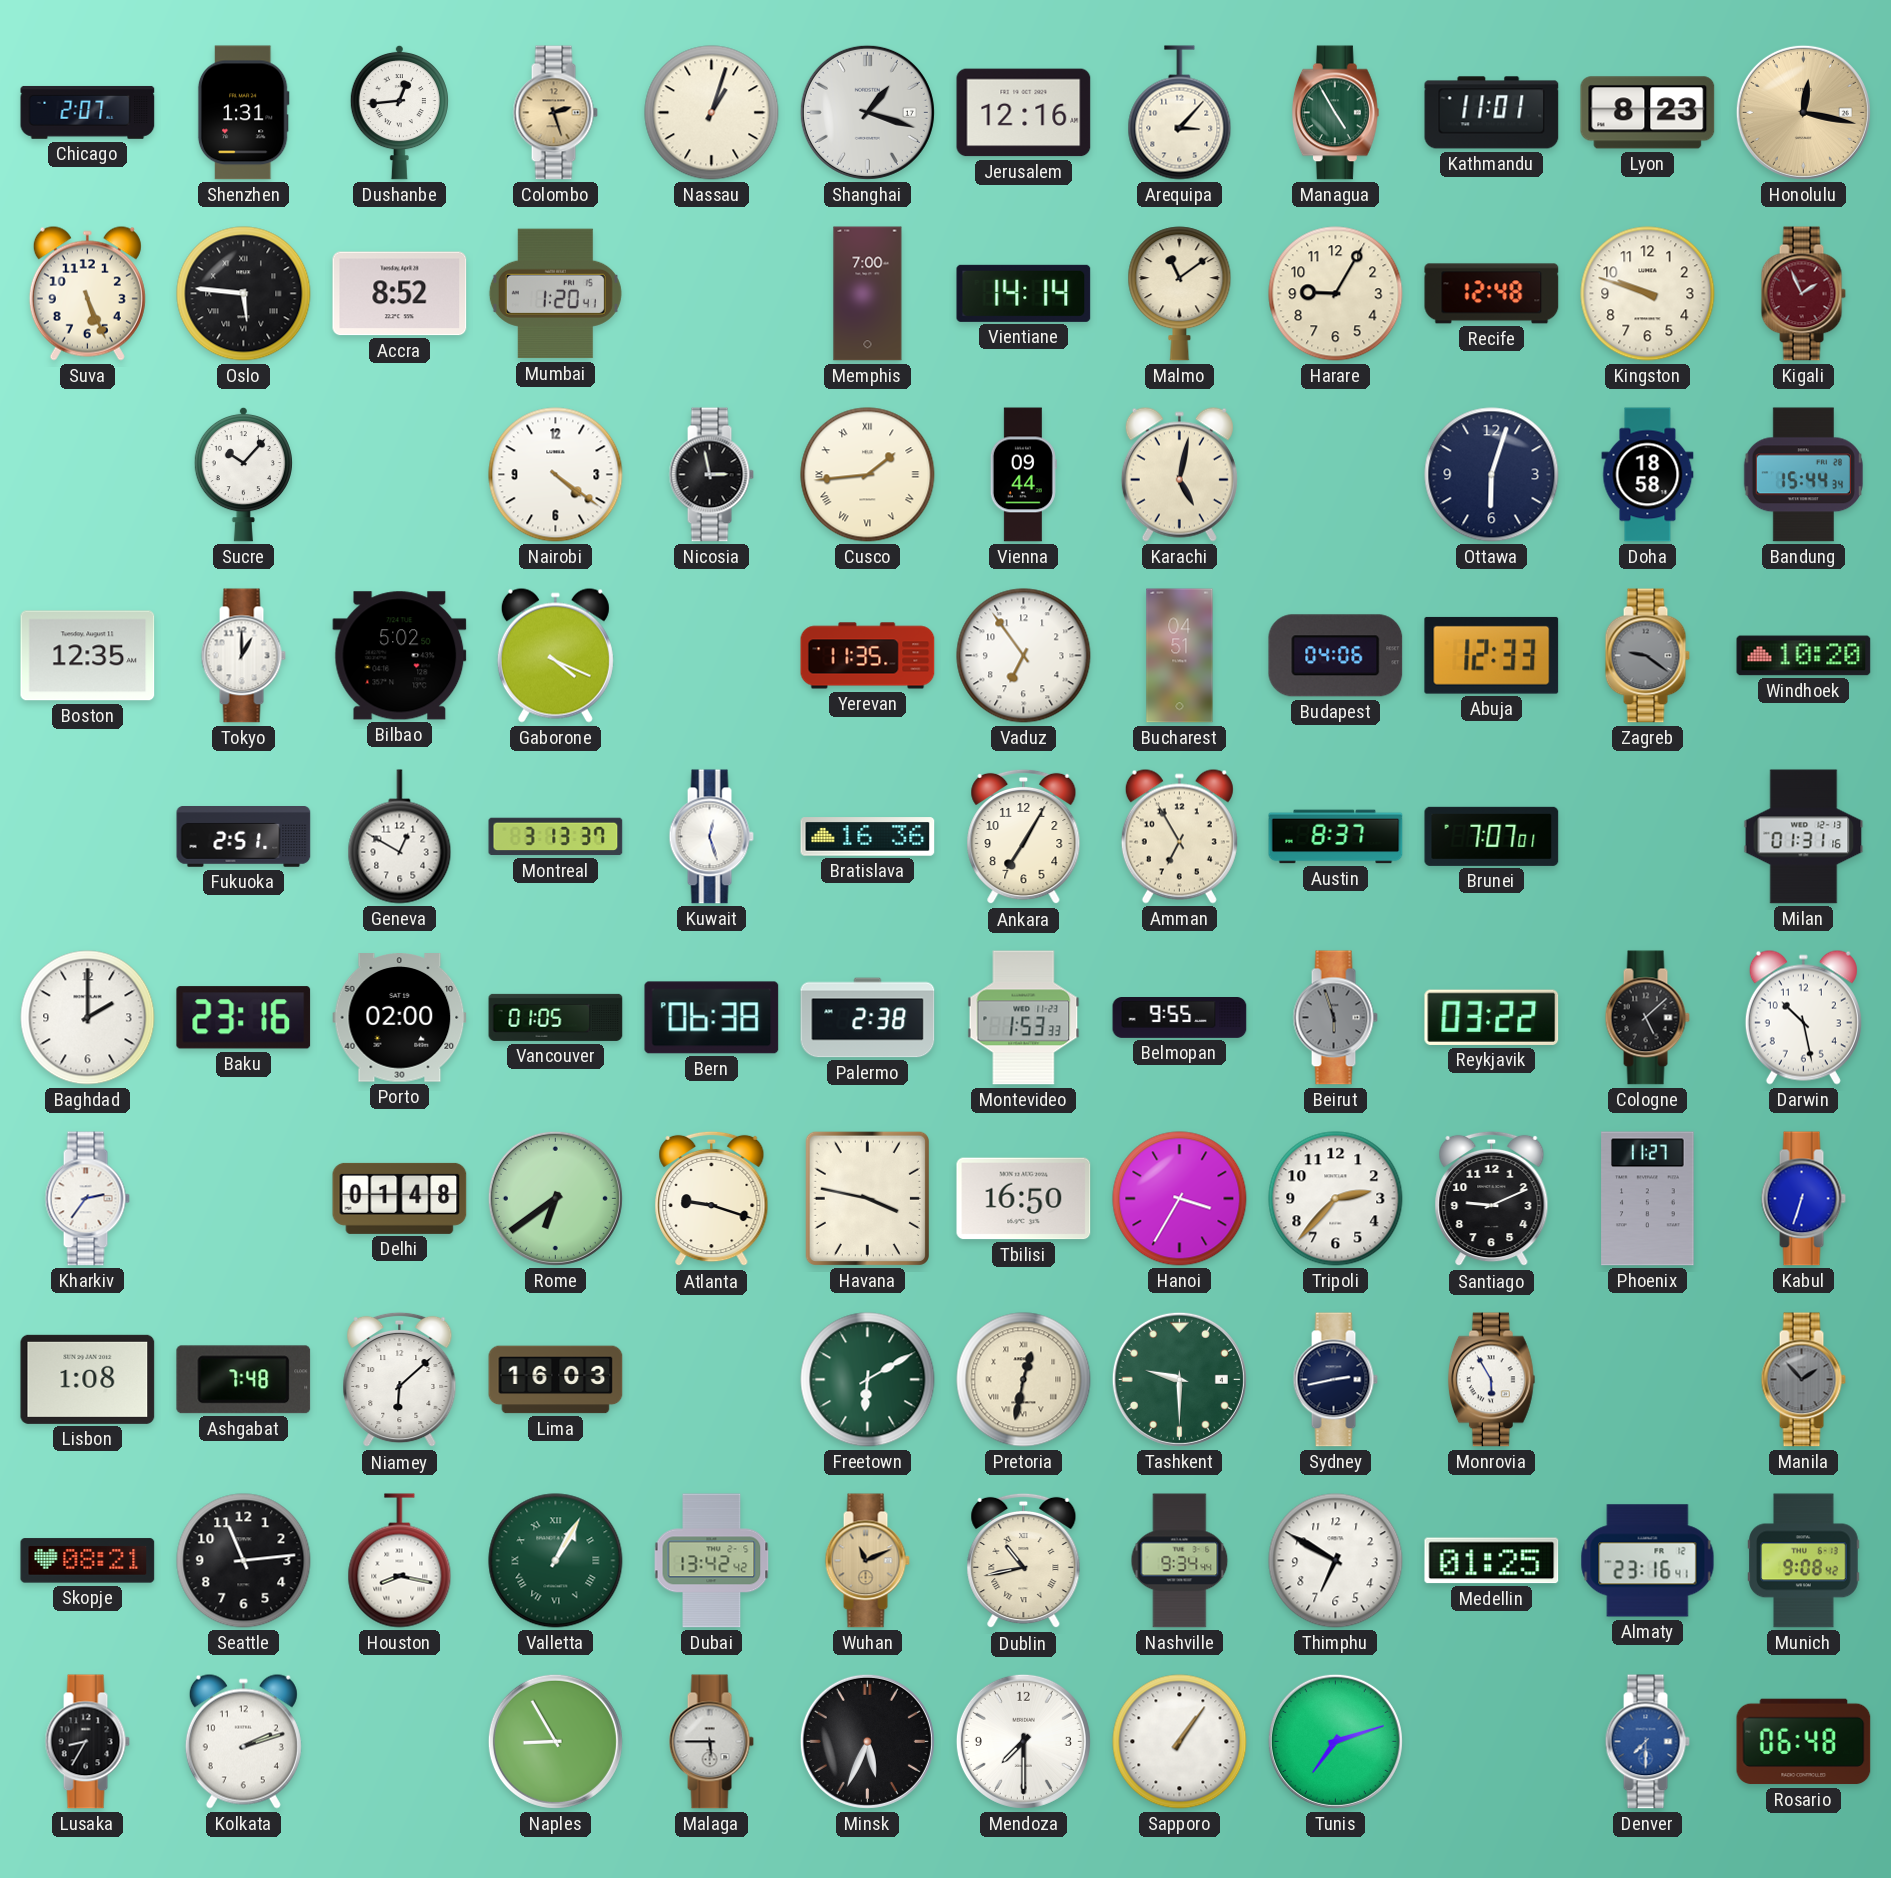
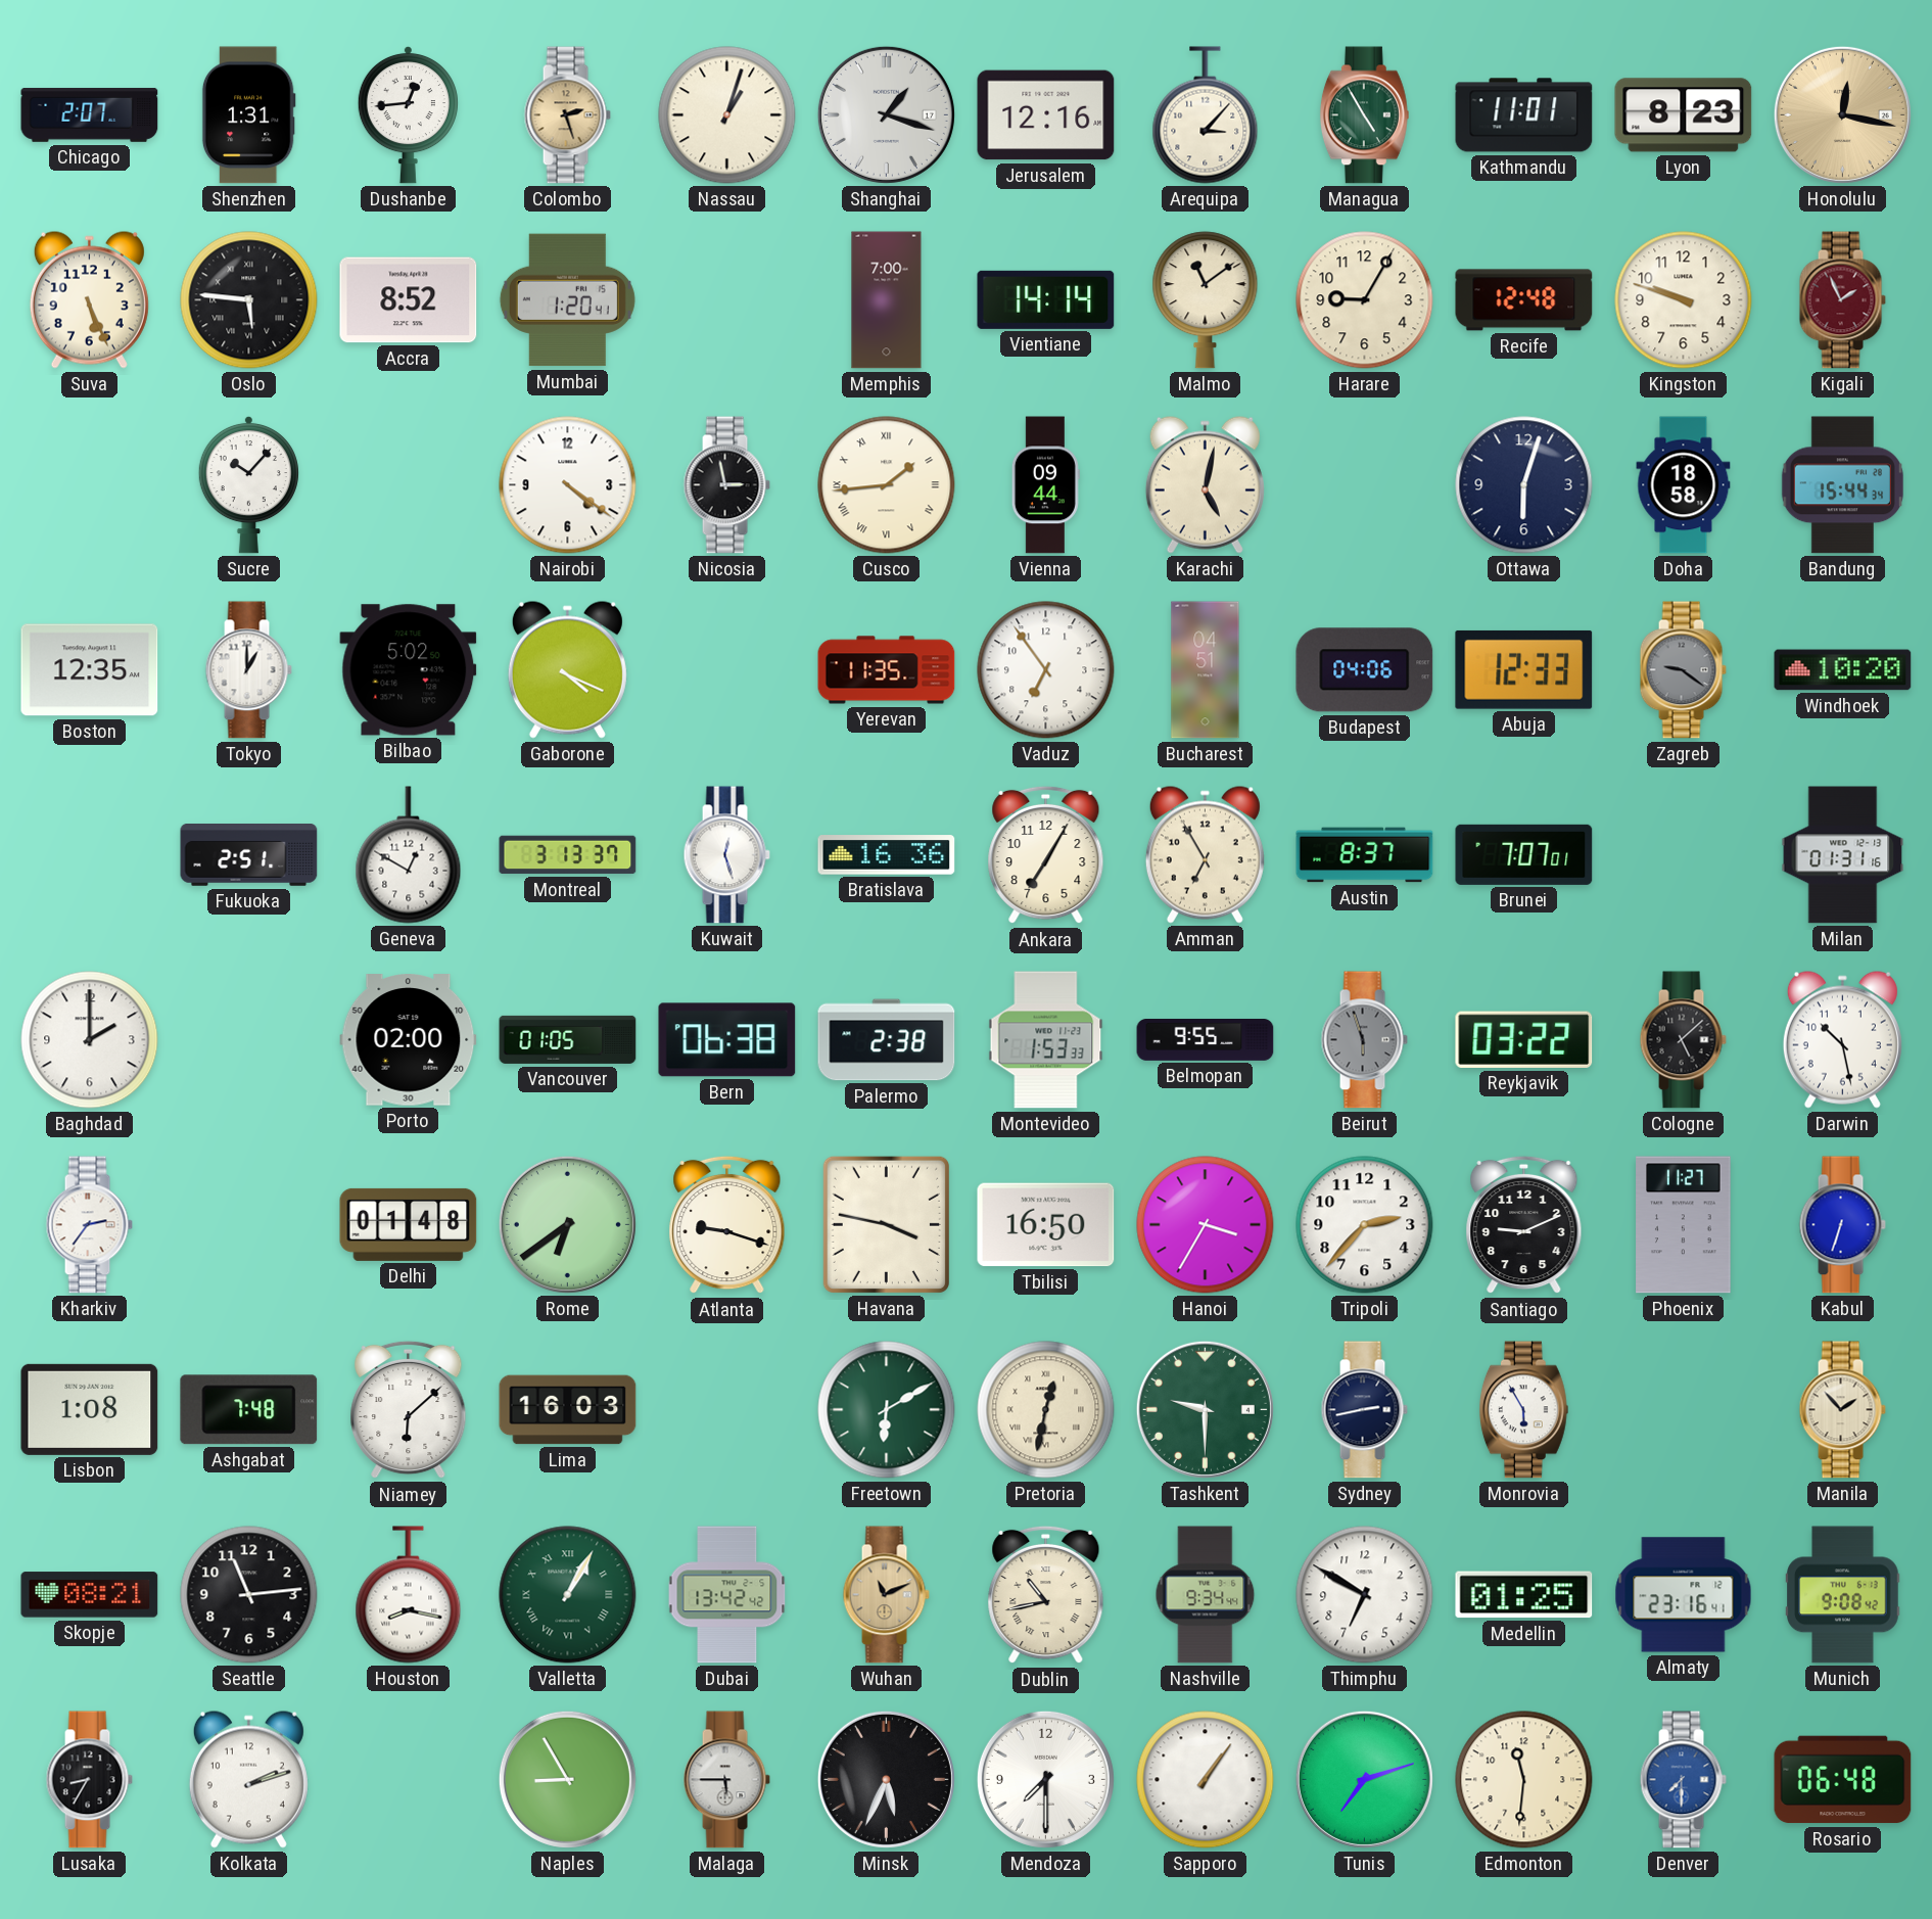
Baku: 23:16 -> none (244, 1018)
Manila dial: grey -> cream (1842, 1410)
Edmonton: none -> 11:31 (1524, 1780)
